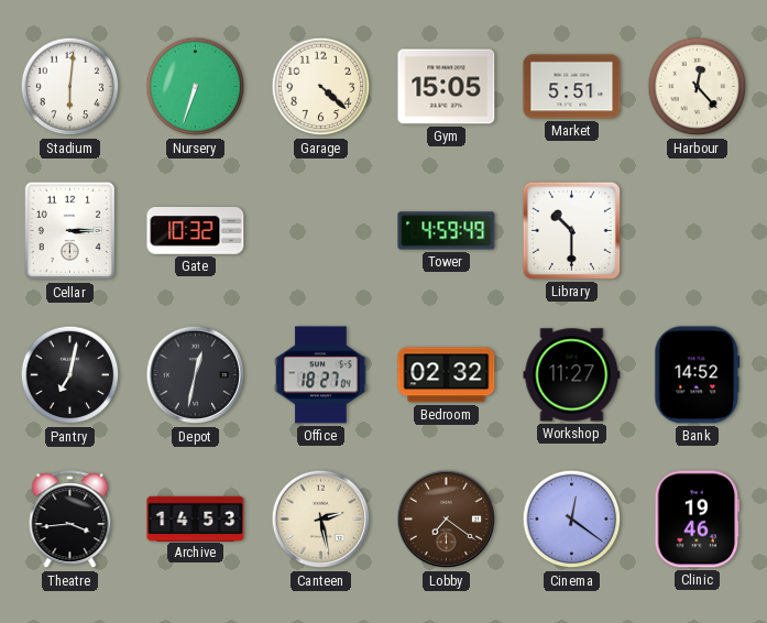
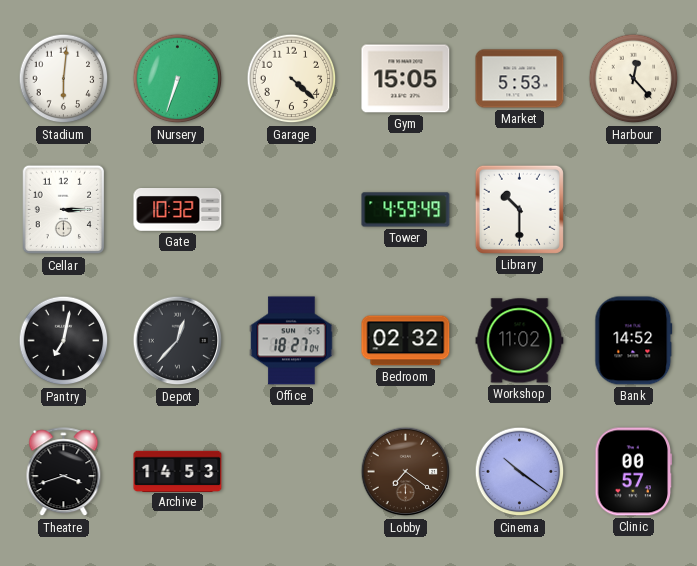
Market: 5:51 -> 5:53 (520, 79)
Depot: 12:32 -> 12:37 (178, 341)
Workshop: 11:27 -> 11:02 (520, 341)
Theatre: 3:44 -> 3:42 (64, 472)
Canteen: 2:28 -> none (321, 520)
Cinema: 12:21 -> 10:21 (520, 472)
Clinic: 19:46 -> 00:57 (634, 472)
